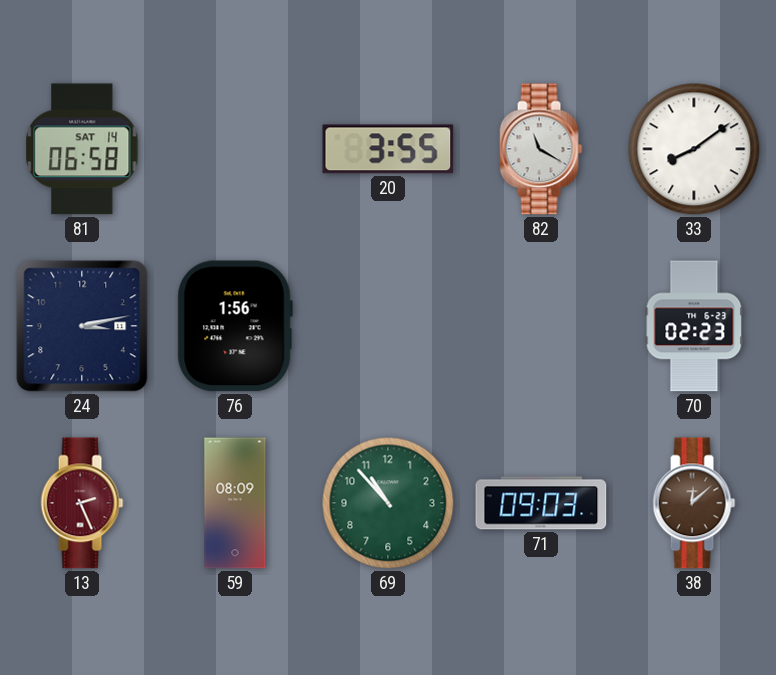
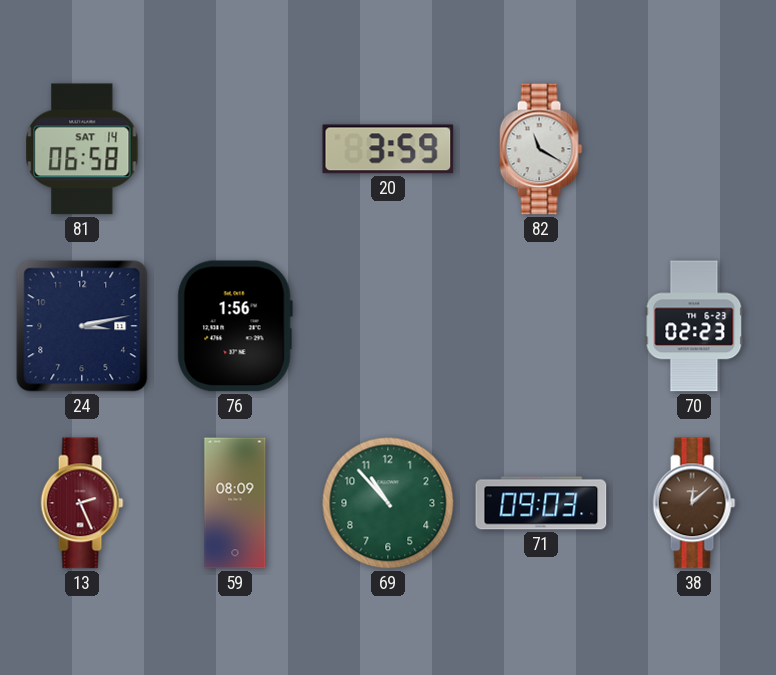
20: 3:55 -> 3:59 (388, 149)
33: 8:09 -> none (694, 149)
